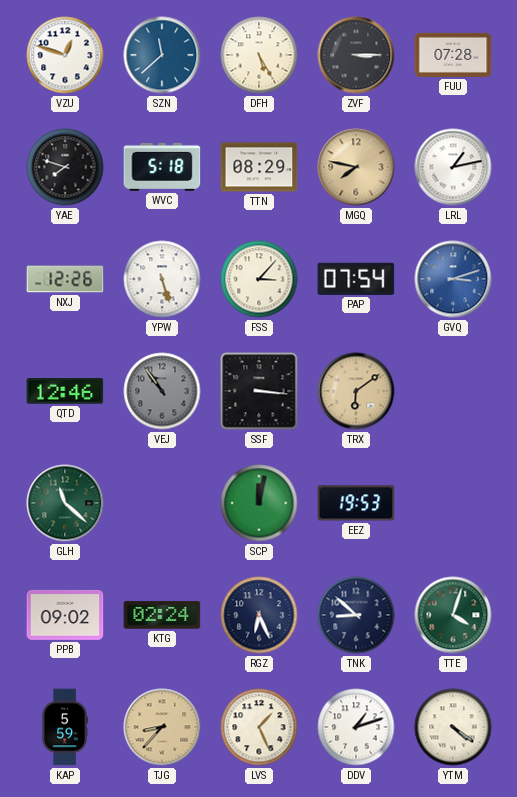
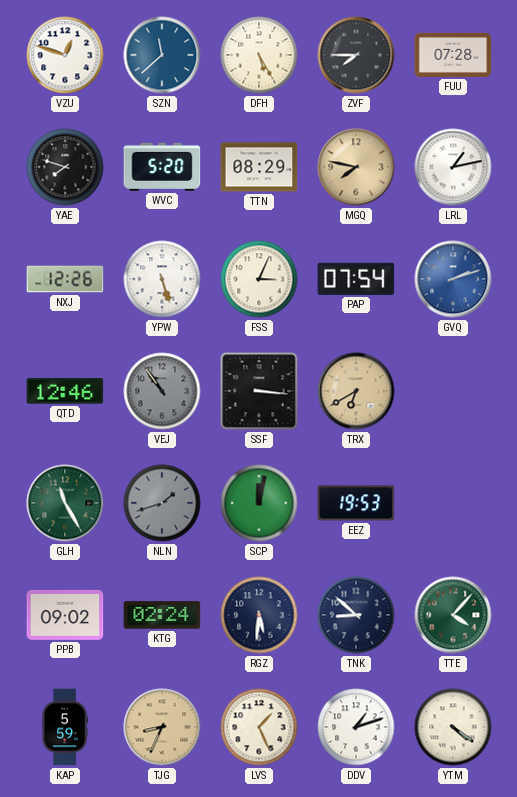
ZVF: 3:15 -> 7:45 (356, 55)
WVC: 5:18 -> 5:20 (162, 167)
FSS: 3:07 -> 3:04 (259, 279)
GVQ: 3:12 -> 2:12 (453, 279)
TRX: 6:09 -> 6:40 (356, 391)
GLH: 11:22 -> 11:25 (65, 503)
NLN: none -> 1:42 (162, 503)
RGZ: 6:26 -> 5:31 (259, 615)
TTE: 4:03 -> 4:07 (453, 615)
TJG: 8:37 -> 8:34 (162, 727)
